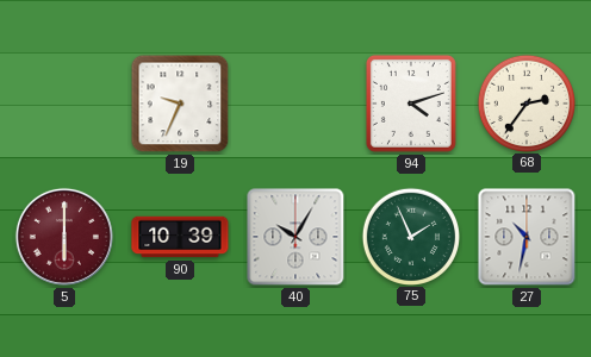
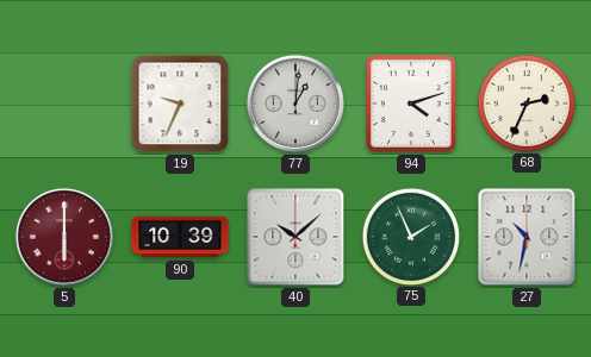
77: none -> 1:01 (295, 104)
68: 2:36 -> 2:34 (525, 102)
40: 10:05 -> 10:08 (295, 237)
